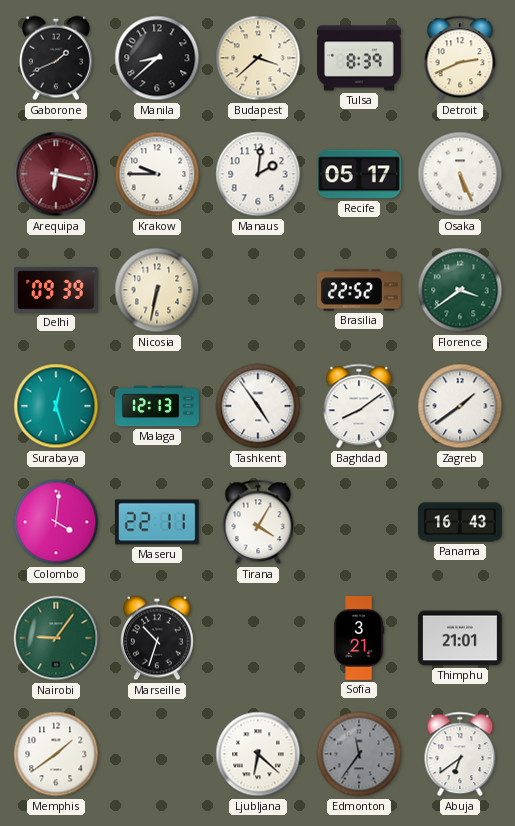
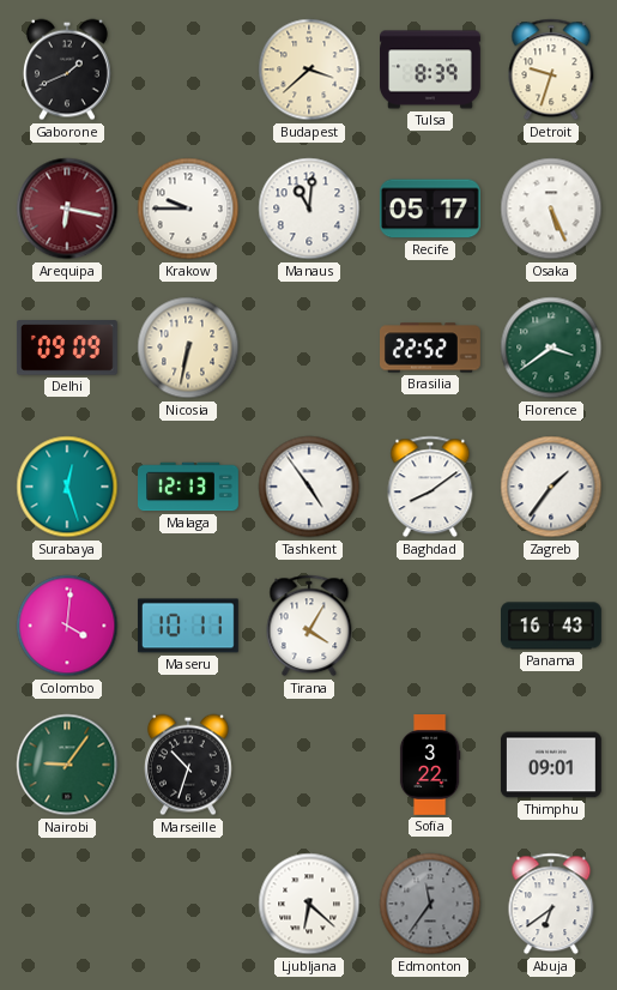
Manila: 8:38 -> none (157, 58)
Detroit: 2:41 -> 9:33 (551, 70)
Manaus: 2:01 -> 11:01 (309, 209)
Delhi: 09:39 -> 09:09 (67, 348)
Zagreb: 1:39 -> 1:36 (551, 487)
Maseru: 22:11 -> 10:11 (188, 626)
Sofia: 3:21 -> 3:22 (430, 766)
Thimphu: 21:01 -> 09:01 (551, 765)
Memphis: 1:39 -> none (56, 754)
